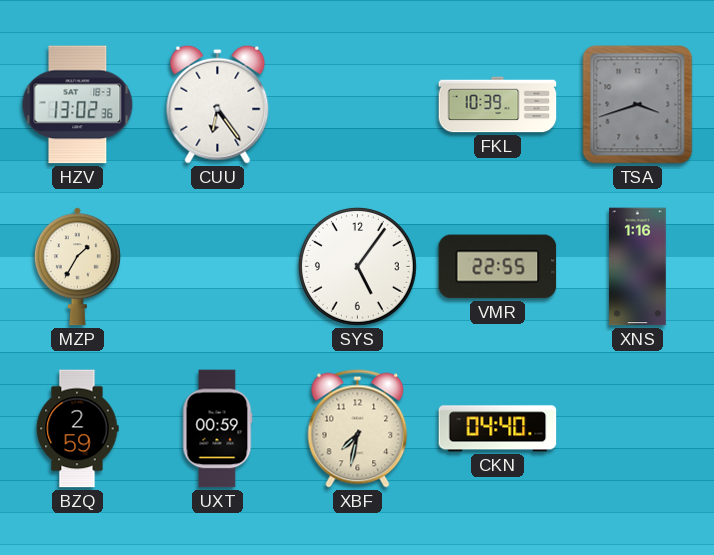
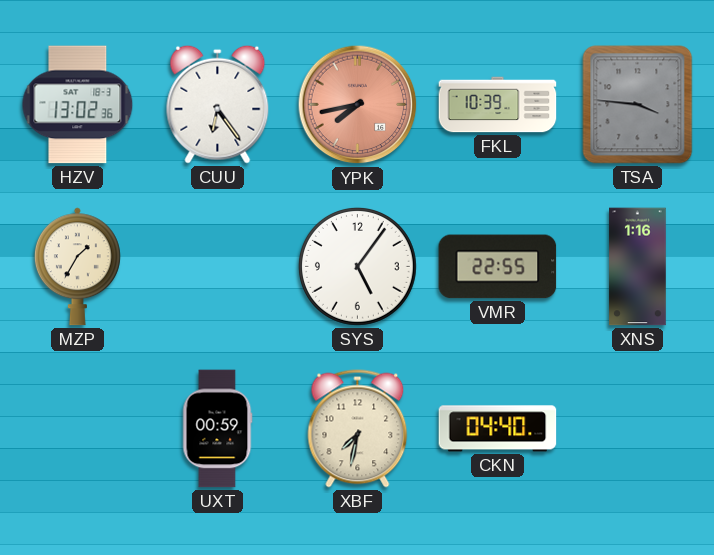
YPK: none -> 7:43 (358, 105)
TSA: 3:42 -> 3:46 (638, 105)
BZQ: 2:59 -> none (77, 429)
